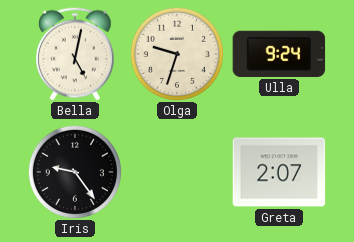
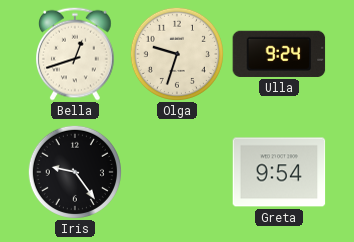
Bella: 5:02 -> 12:42 (76, 54)
Greta: 2:07 -> 9:54 (279, 172)
